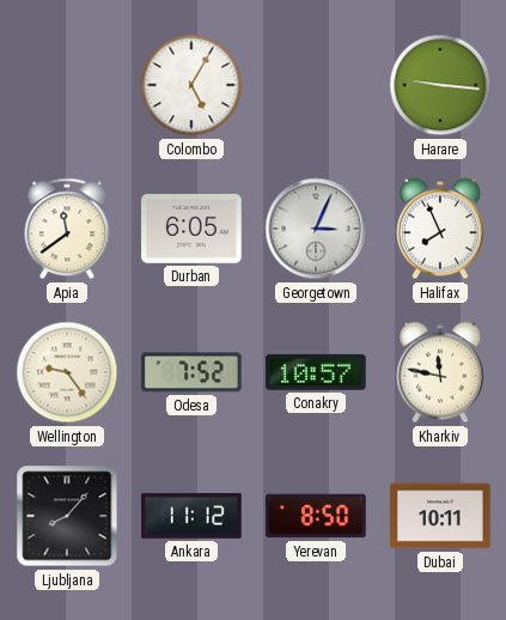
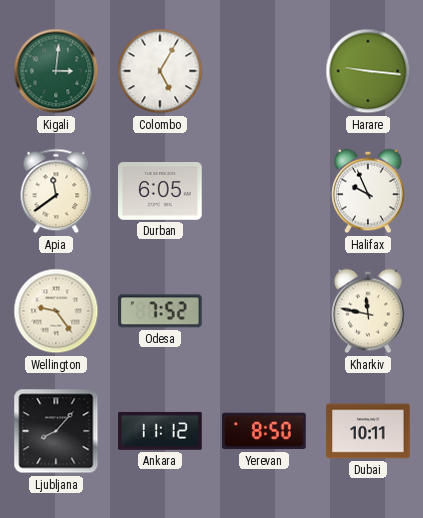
Kigali: none -> 3:01 (56, 71)
Georgetown: 3:04 -> none (316, 229)
Halifax: 7:56 -> 9:56 (368, 191)
Conakry: 10:57 -> none (316, 372)
